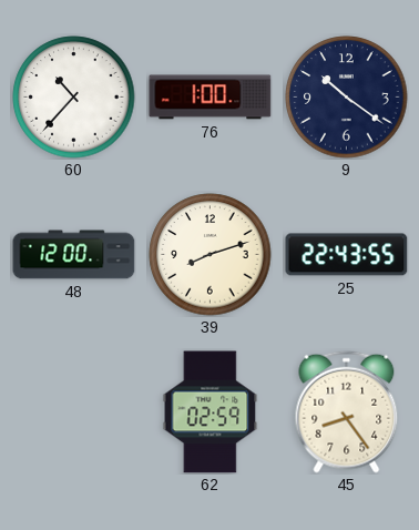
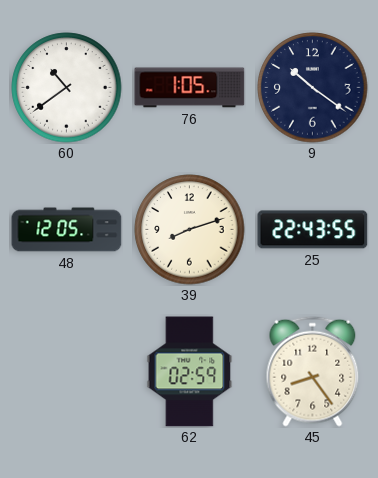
60: 10:37 -> 10:39 (67, 88)
76: 1:00 -> 1:05 (190, 88)
48: 12:00 -> 12:05 (67, 230)
